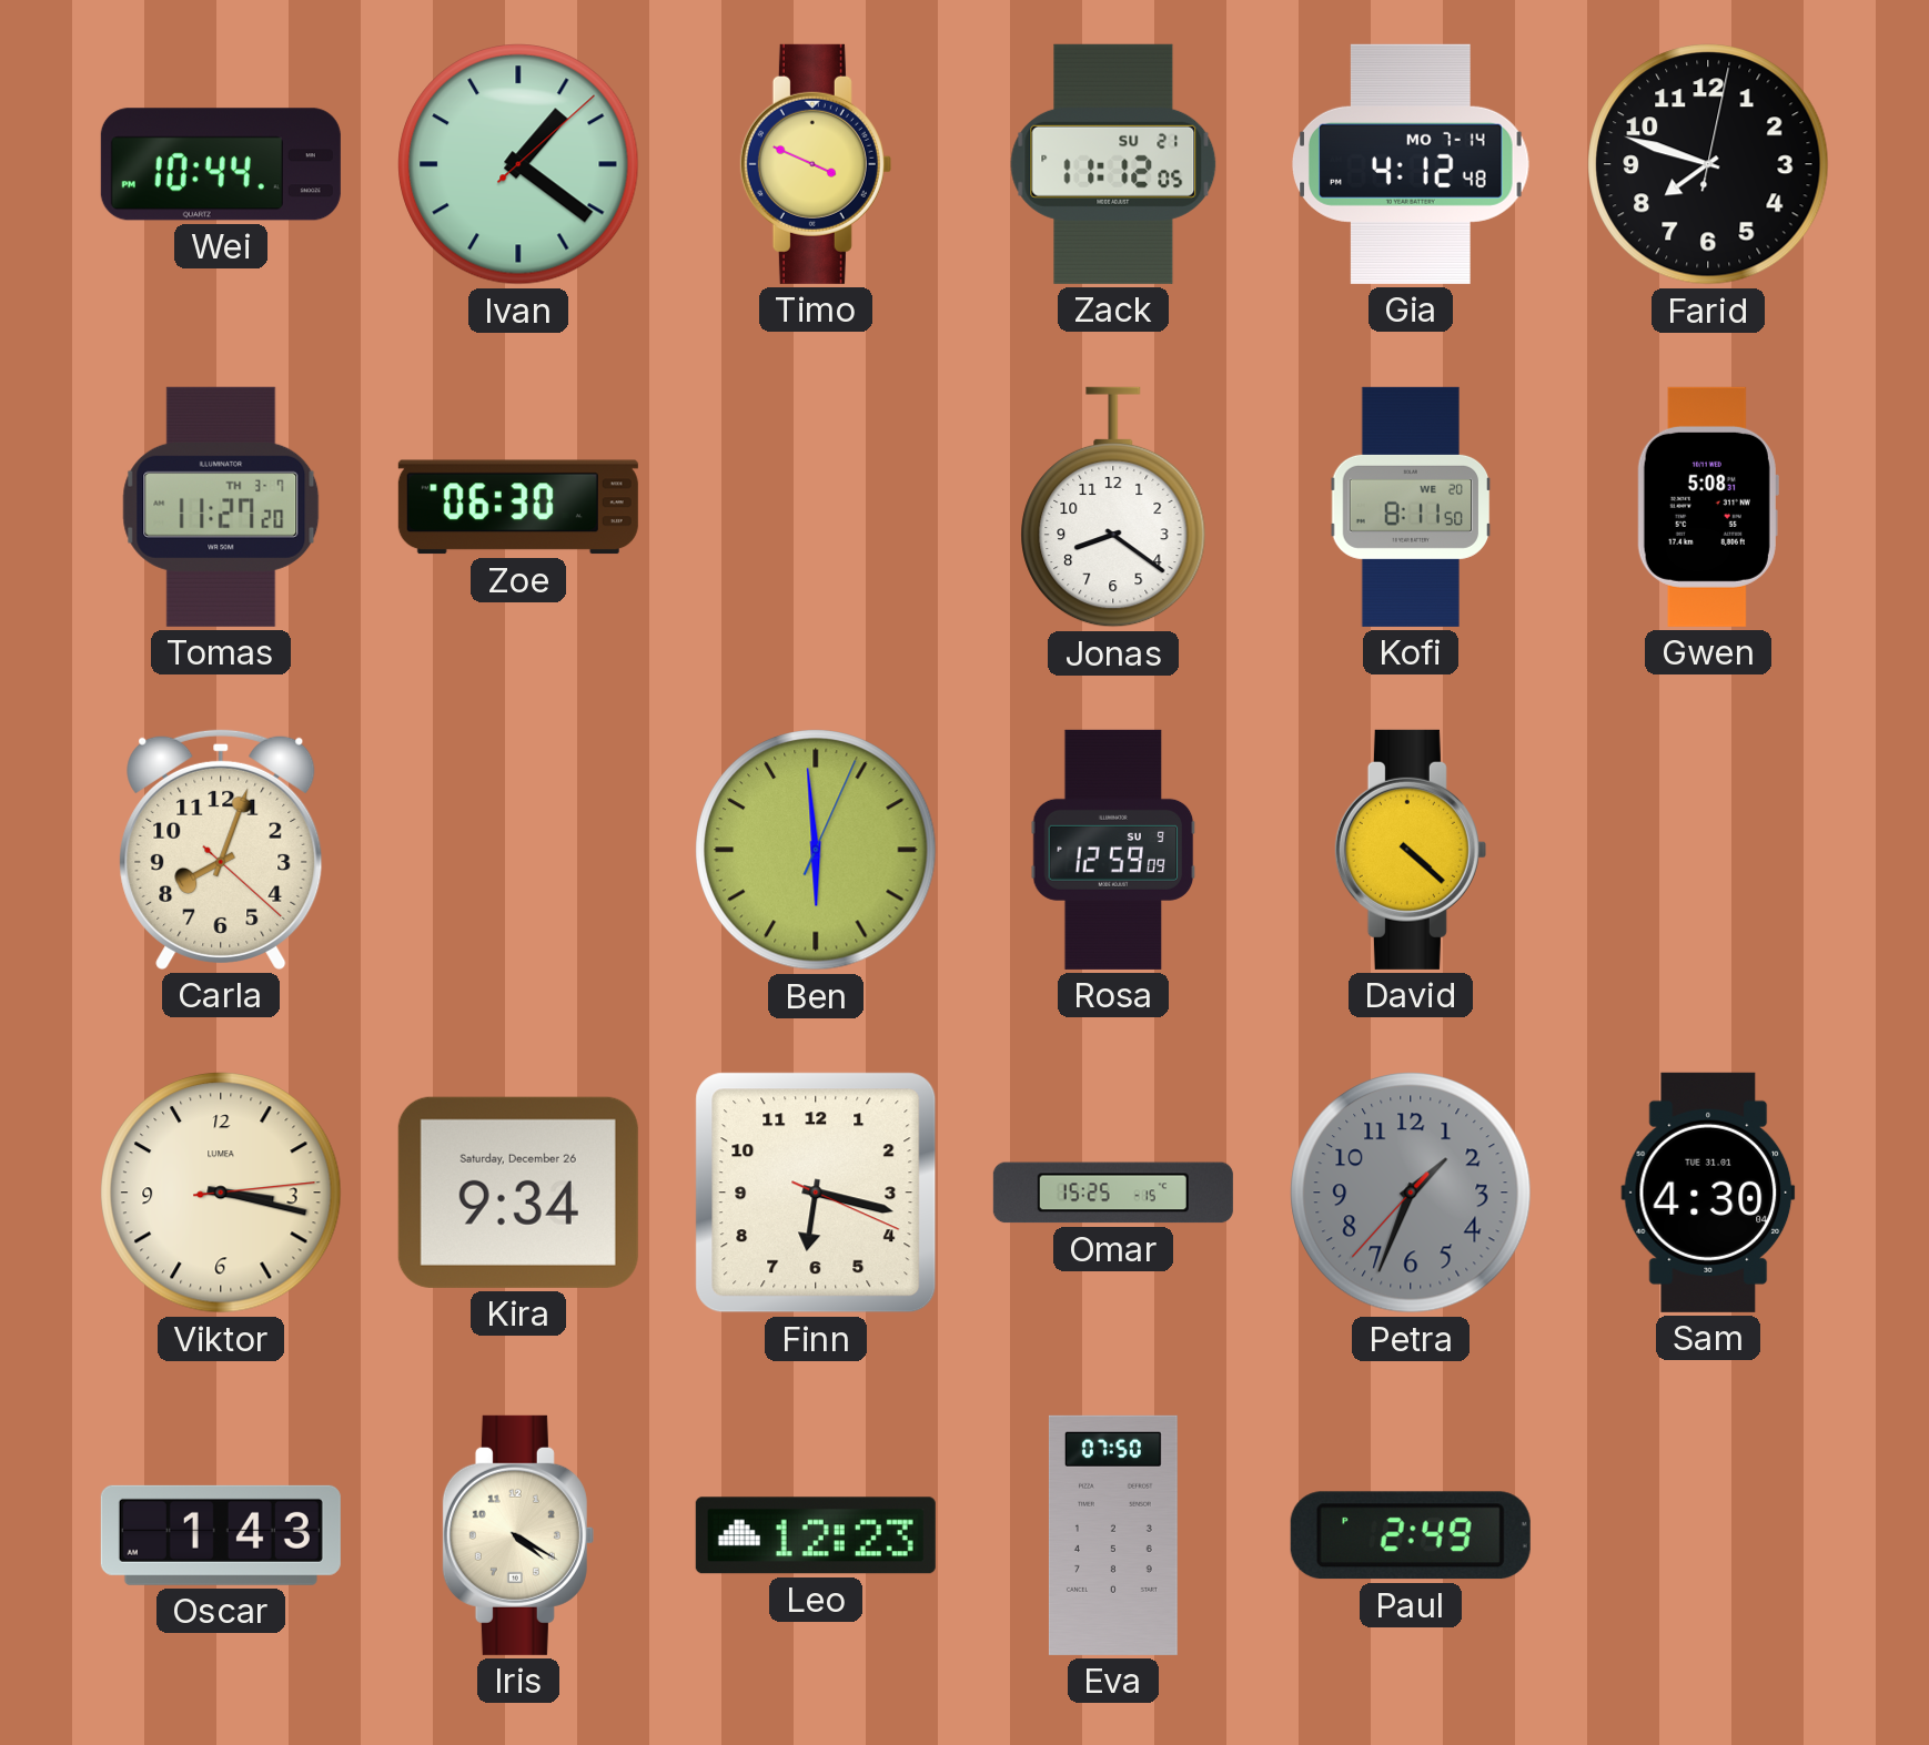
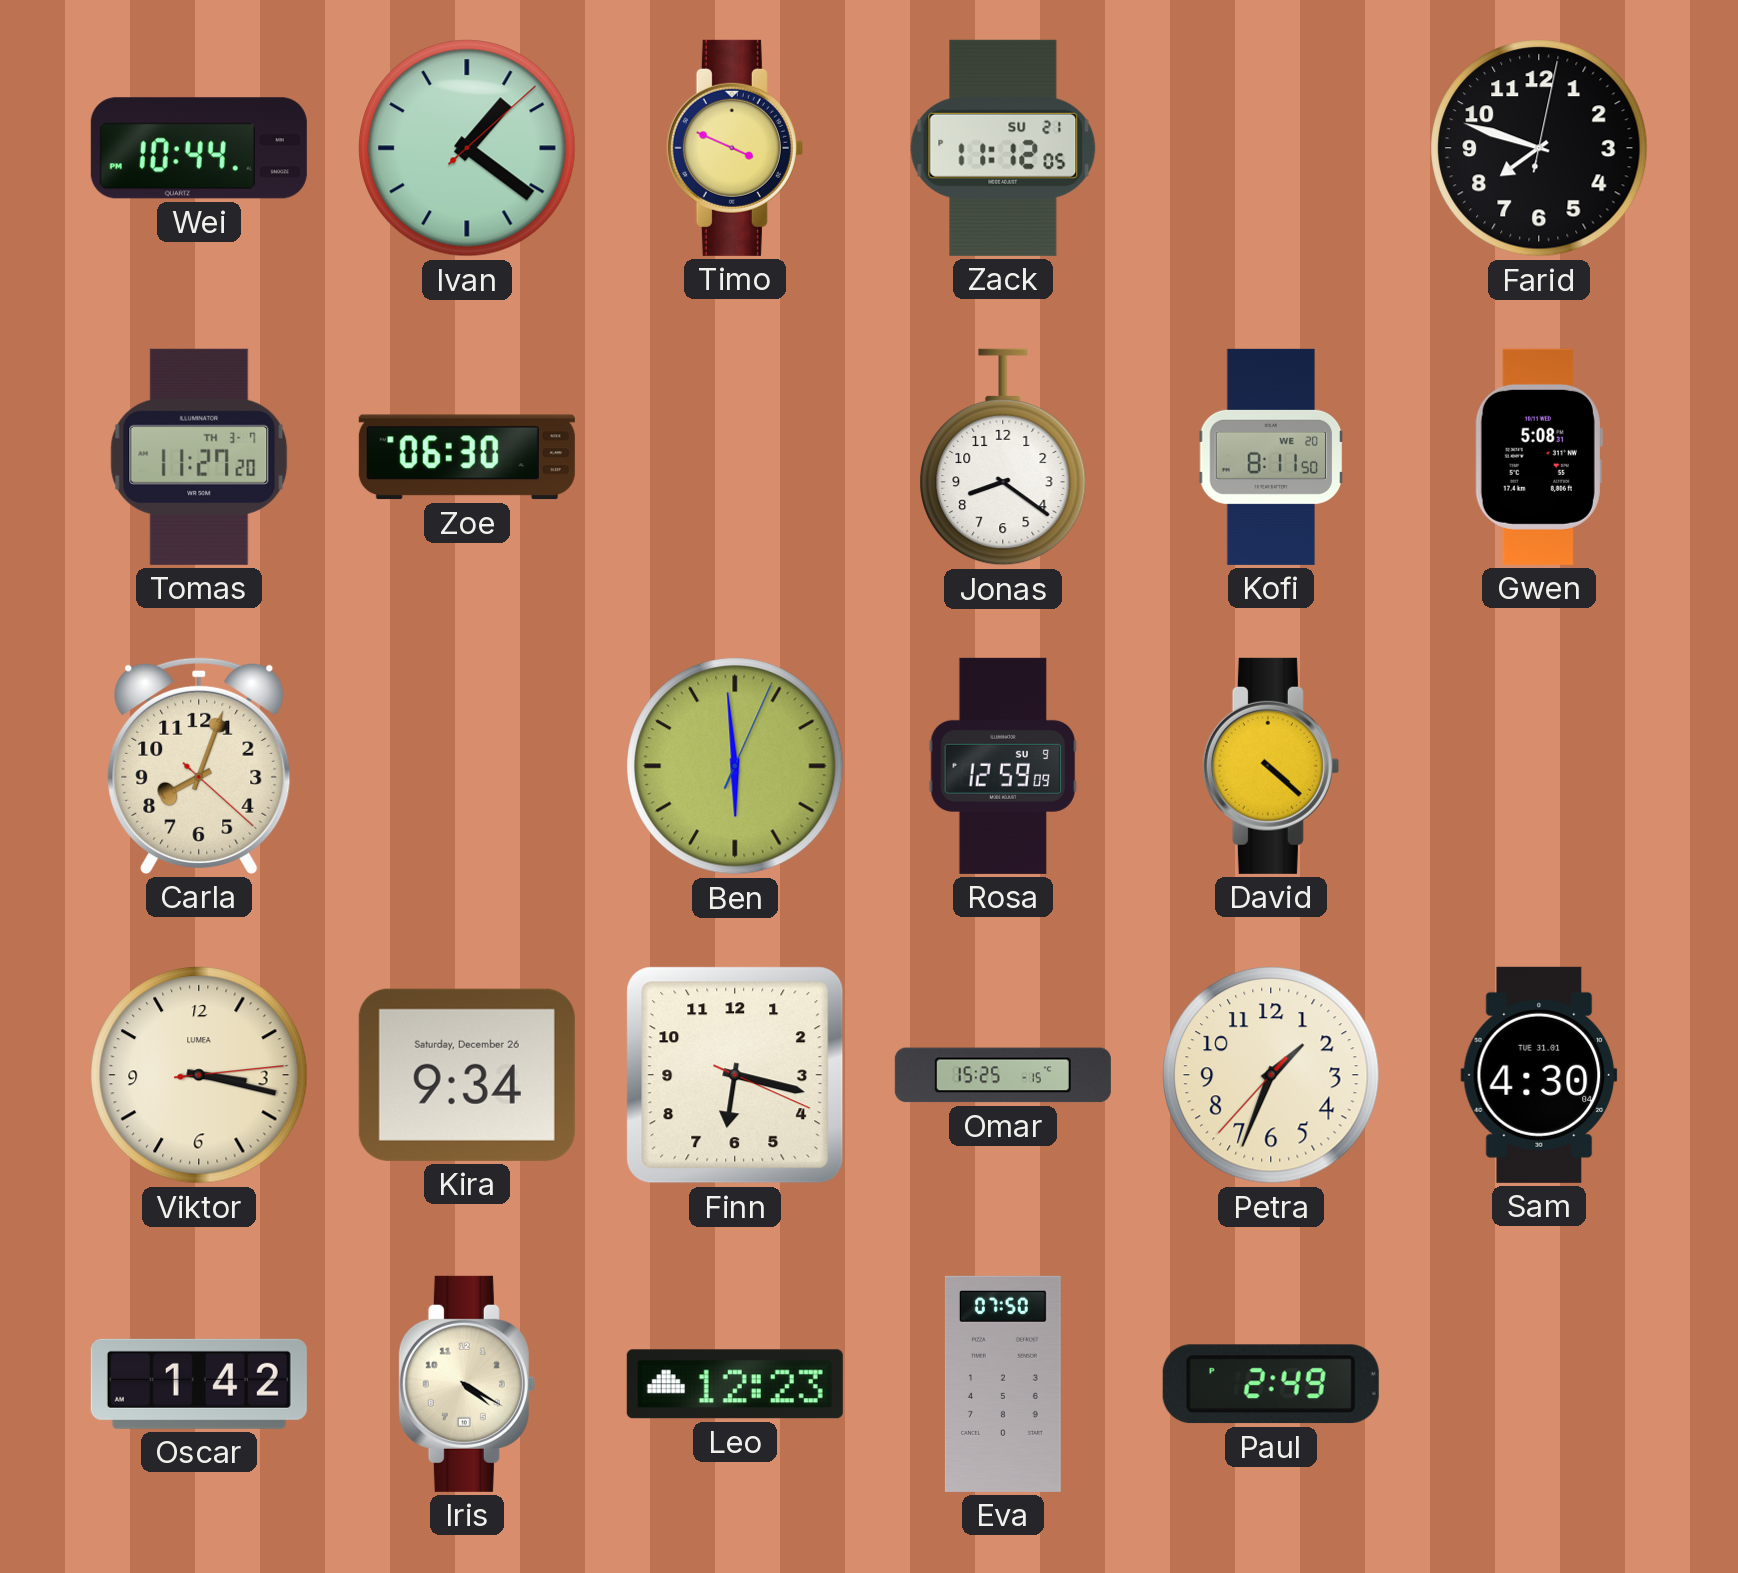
Gia: 4:12 -> none (1412, 164)
Petra dial: grey -> cream (1271, 1075)
Oscar: 1:43 -> 1:42 (199, 1384)
